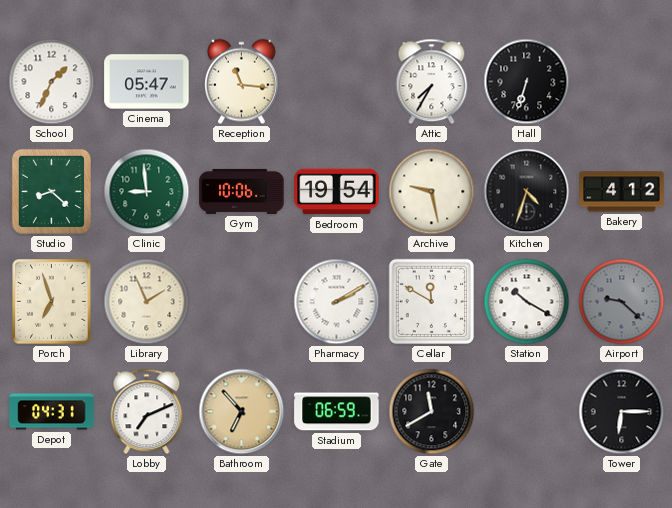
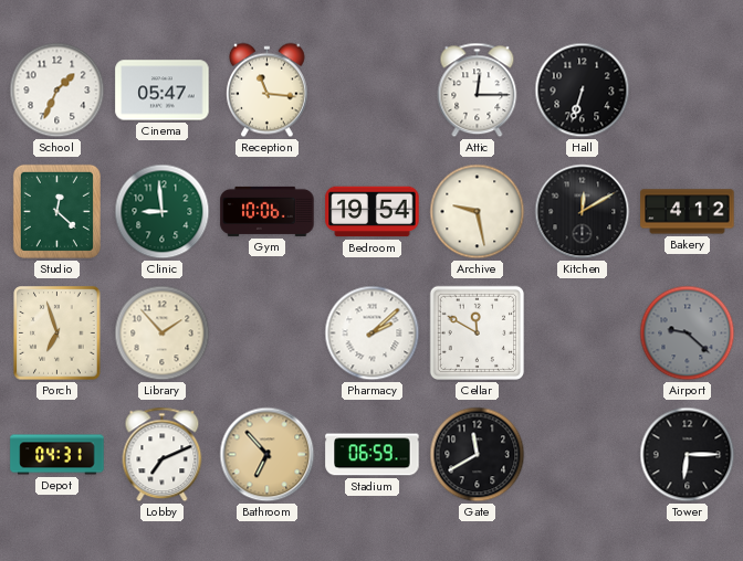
Attic: 7:35 -> 12:15 (478, 91)
Studio: 8:22 -> 12:22 (56, 211)
Kitchen: 4:33 -> 12:10 (583, 212)
Library: 1:56 -> 1:53 (163, 334)
Pharmacy: 2:10 -> 2:08 (373, 334)
Station: 10:20 -> none (527, 302)
